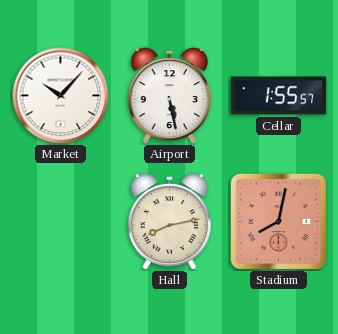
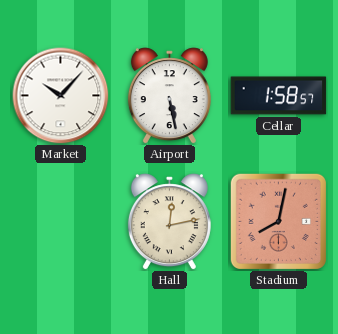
Cellar: 1:55 -> 1:58 (279, 96)
Hall: 8:13 -> 12:13 (169, 222)
